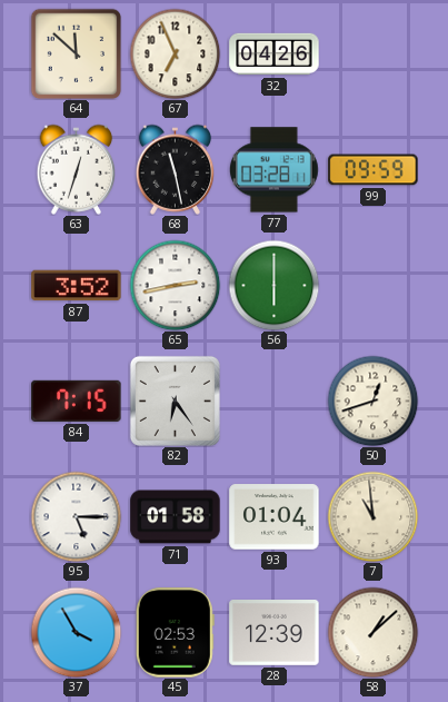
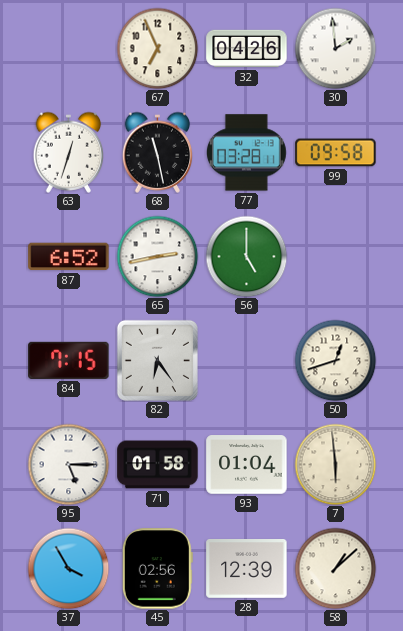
64: 11:52 -> none (76, 53)
30: none -> 1:59 (335, 48)
99: 09:59 -> 09:58 (336, 153)
87: 3:52 -> 6:52 (69, 257)
56: 6:00 -> 5:00 (246, 256)
7: 10:59 -> 5:59 (335, 464)
45: 02:53 -> 02:56 (157, 569)
